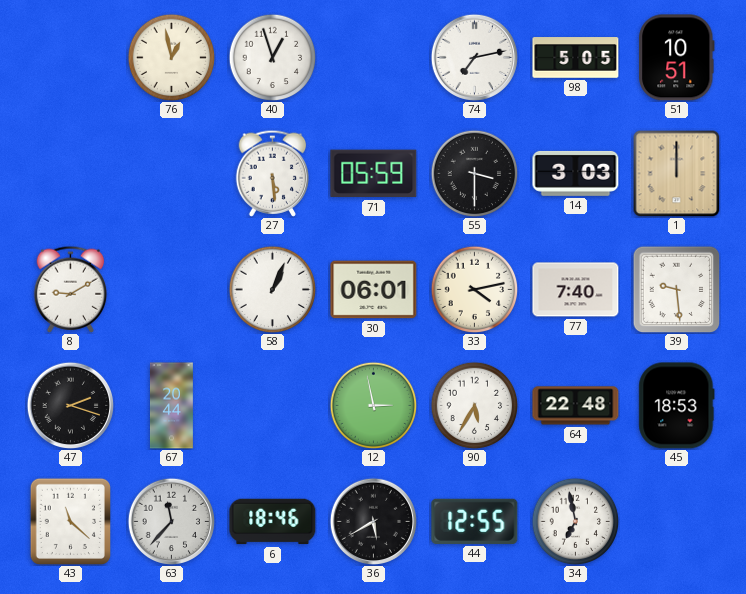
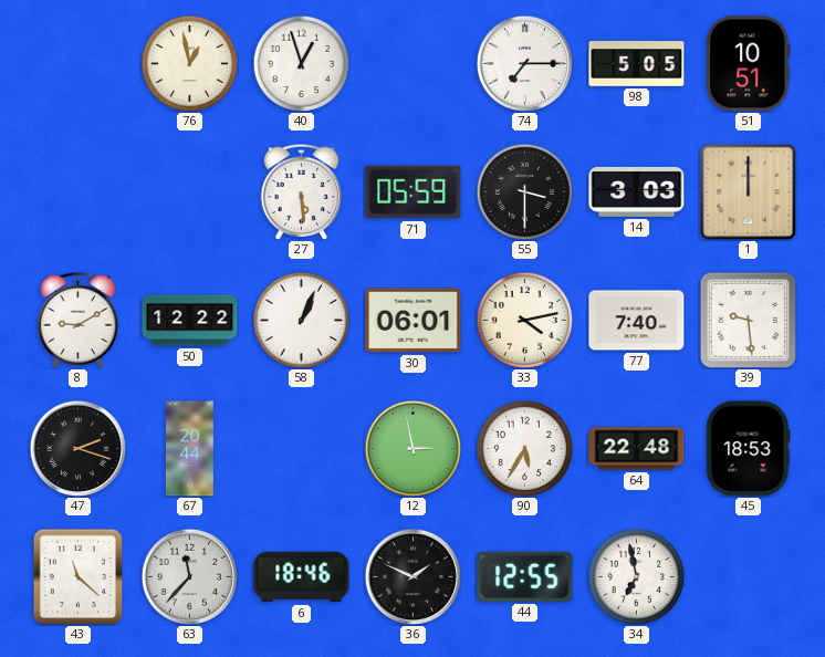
74: 7:13 -> 7:15 (524, 63)
50: none -> 12:22 (190, 321)
36: 5:40 -> 1:49 (412, 576)
